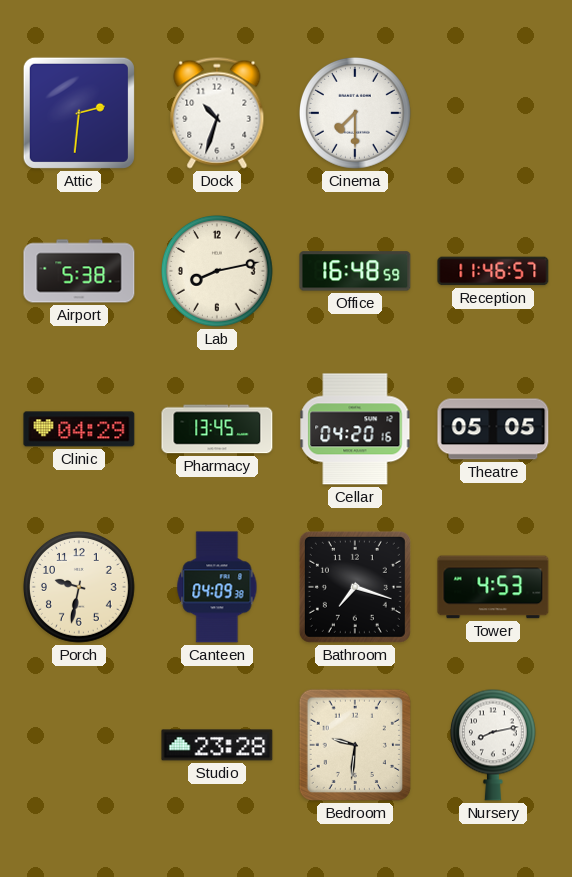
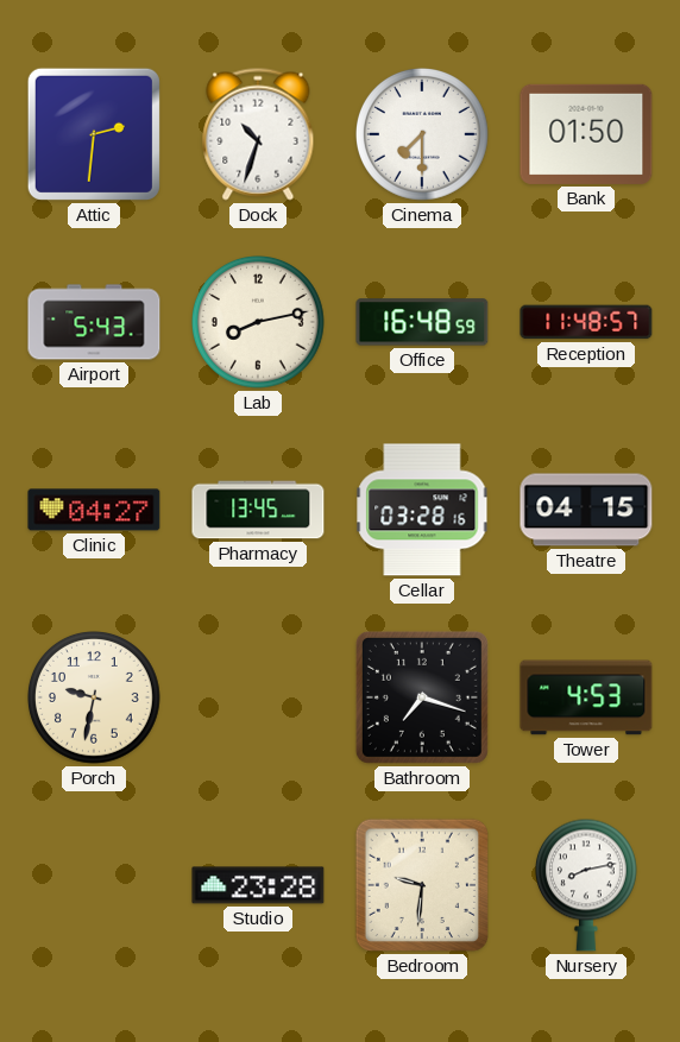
Bank: none -> 01:50 (586, 134)
Airport: 5:38 -> 5:43 (94, 322)
Reception: 11:46 -> 11:48 (586, 322)
Clinic: 04:29 -> 04:27 (94, 510)
Cellar: 04:20 -> 03:28 (422, 510)
Theatre: 05:05 -> 04:15 (586, 510)
Canteen: 04:09 -> none (217, 587)
